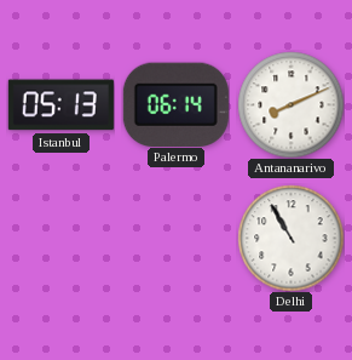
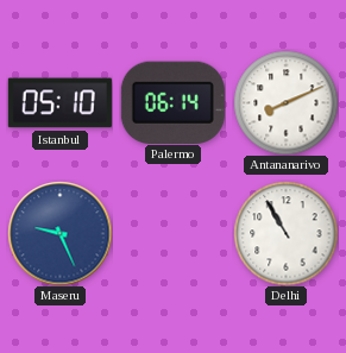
Istanbul: 05:13 -> 05:10 (59, 103)
Maseru: none -> 9:26 (59, 233)
